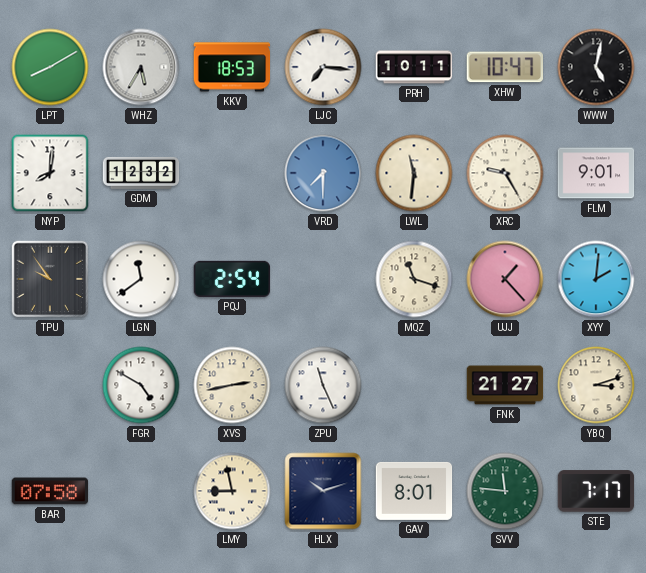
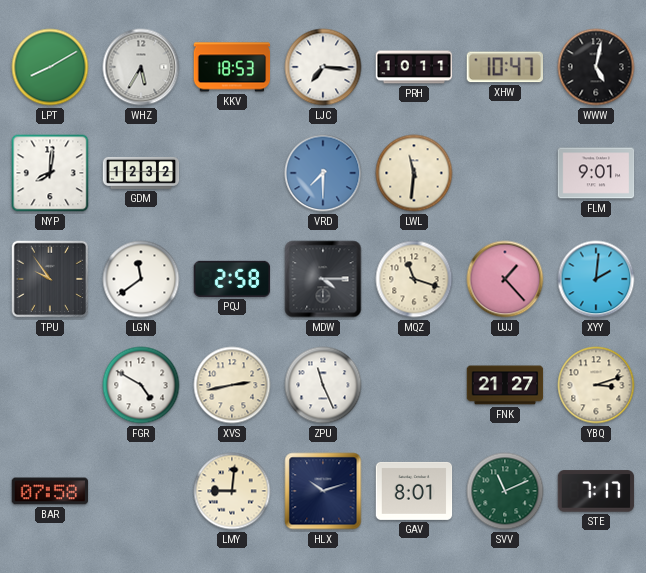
XRC: 9:25 -> none (505, 173)
PQJ: 2:54 -> 2:58 (232, 279)
MDW: none -> 4:15 (323, 279)
LMY: 8:58 -> 9:01 (232, 491)
SVV: 11:46 -> 11:11 (505, 491)
